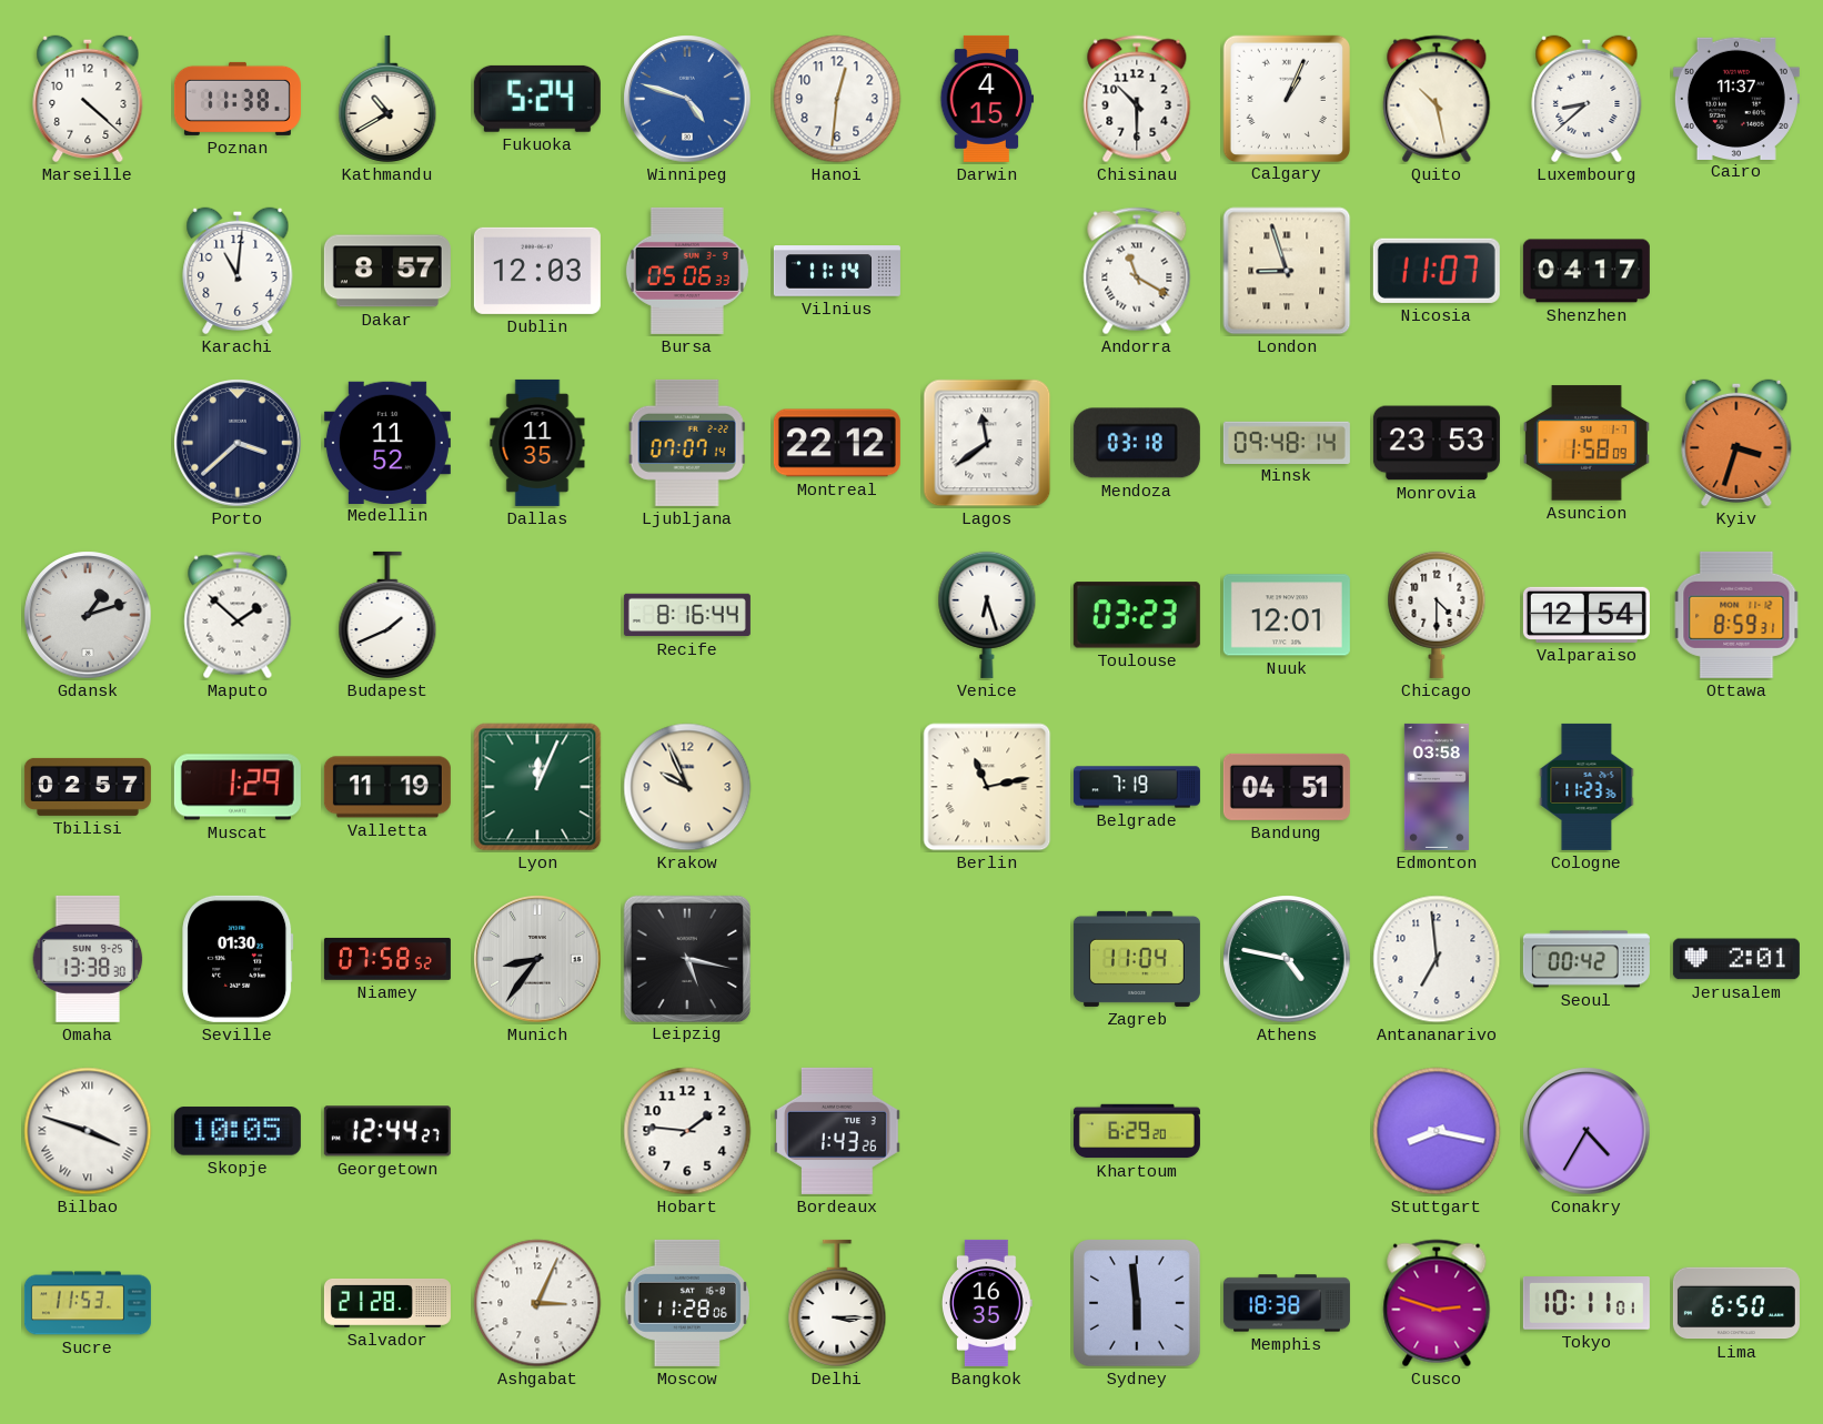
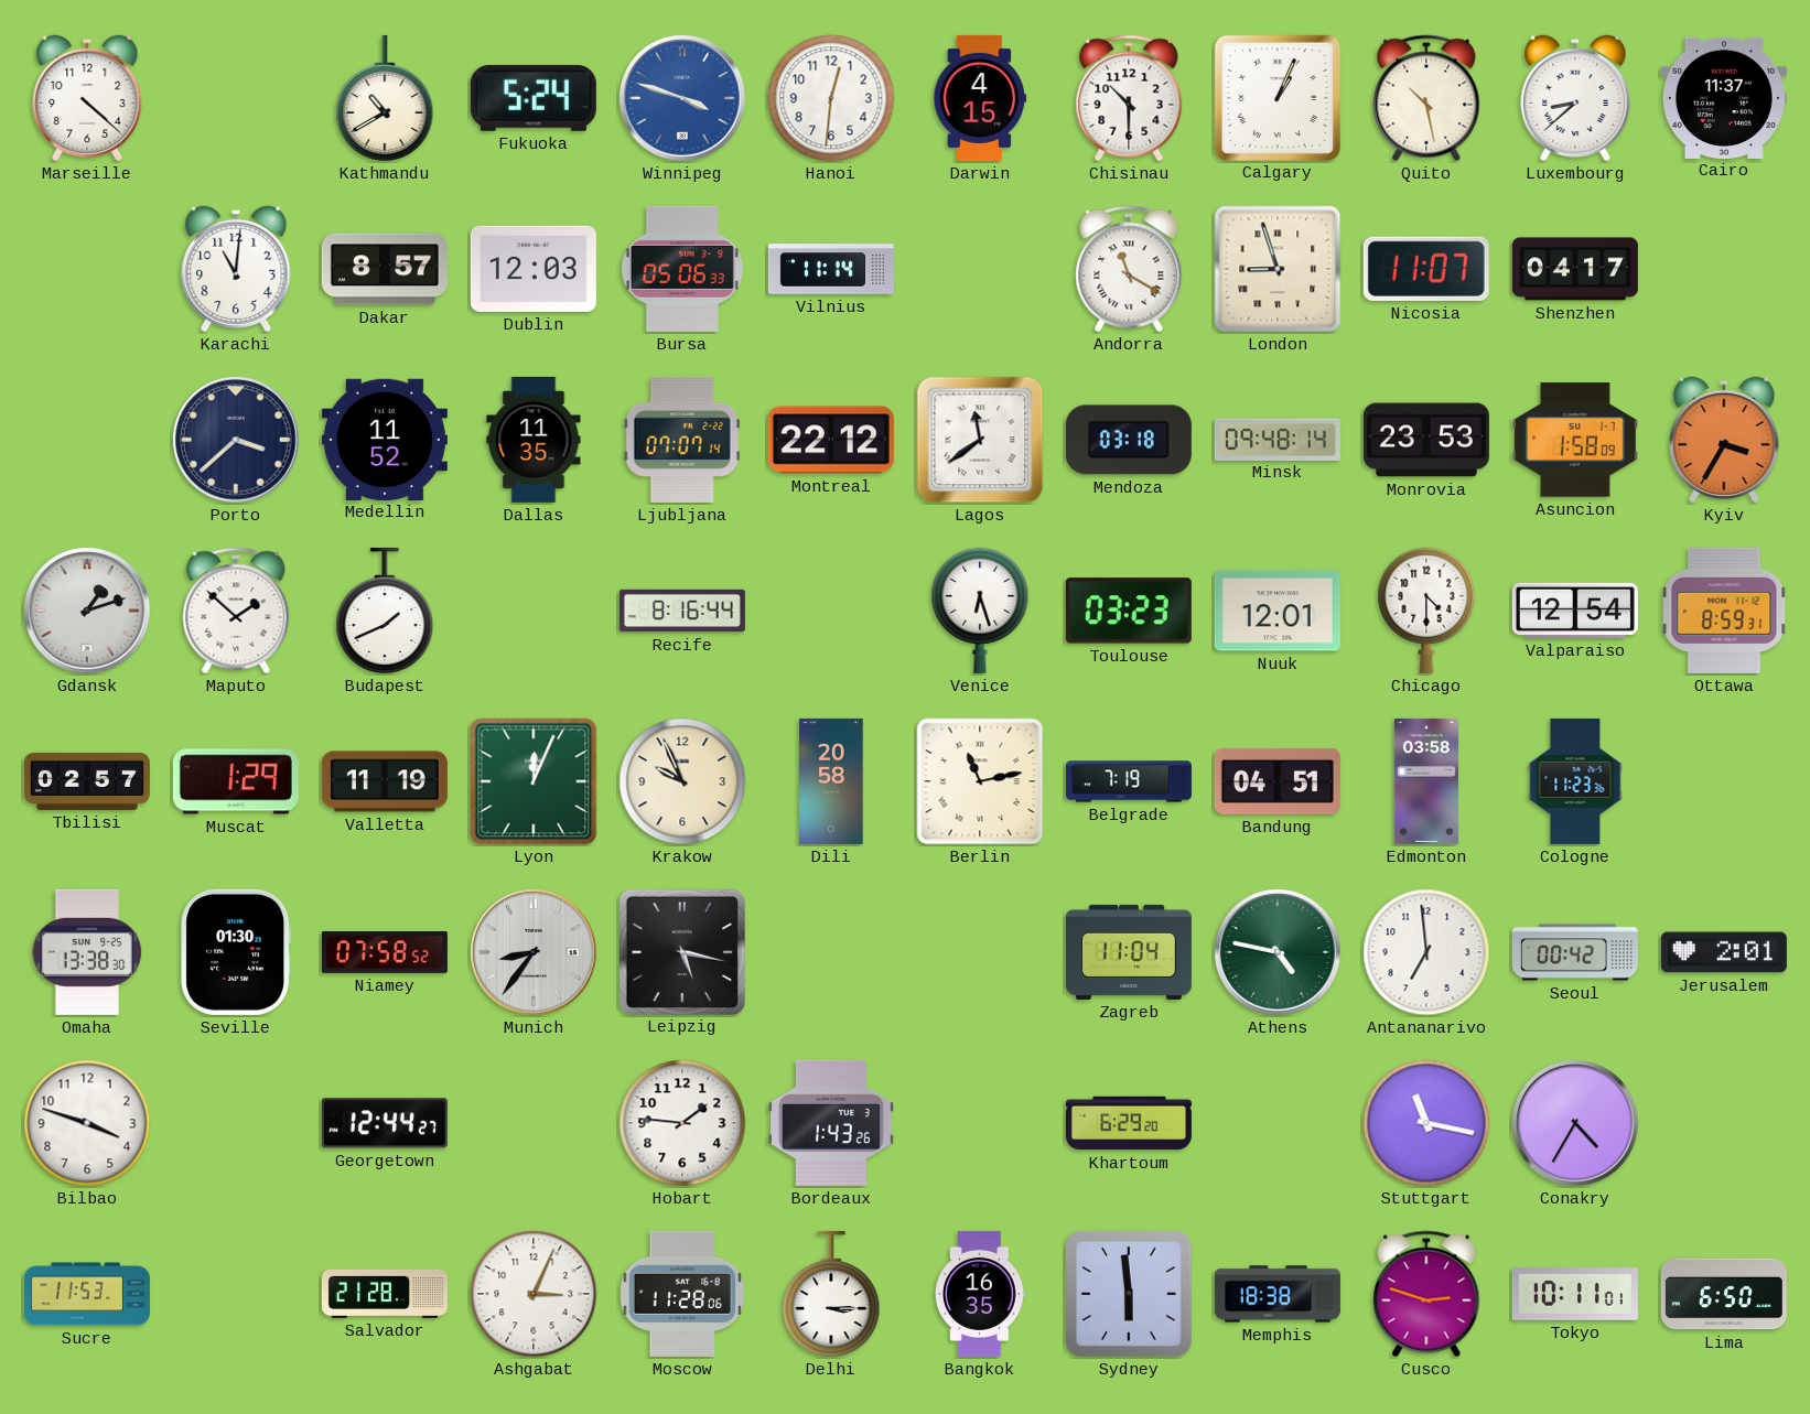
Poznan: 11:38 -> none (238, 99)
Winnipeg: 4:48 -> 3:48 (682, 98)
Kyiv: 3:33 -> 3:35 (1724, 440)
Dili: none -> 20:58 (831, 781)
Bilbao numerals: Roman -> Arabic (87, 1123)
Skopje: 10:05 -> none (238, 1131)
Stuttgart: 8:17 -> 11:17 (1426, 1123)
